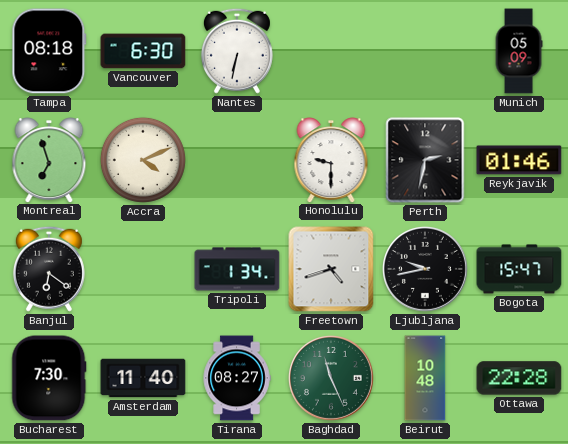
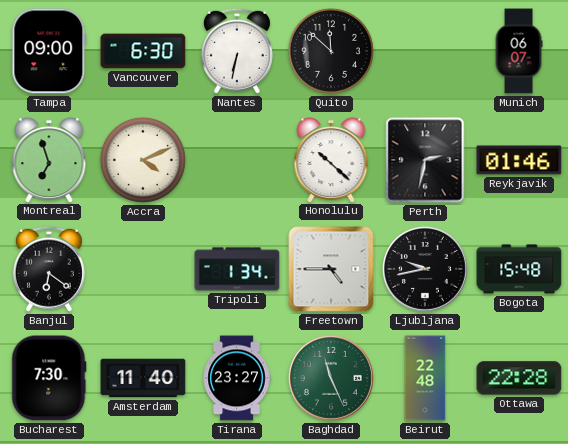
Tampa: 08:18 -> 09:00 (49, 51)
Quito: none -> 11:52 (331, 51)
Munich: 05:09 -> 06:07 (519, 51)
Honolulu: 9:30 -> 10:22 (331, 160)
Freetown: 4:42 -> 4:45 (331, 269)
Bogota: 15:47 -> 15:48 (519, 269)
Tirana: 08:27 -> 23:27 (237, 378)
Beirut: 10:48 -> 22:48 (425, 378)
